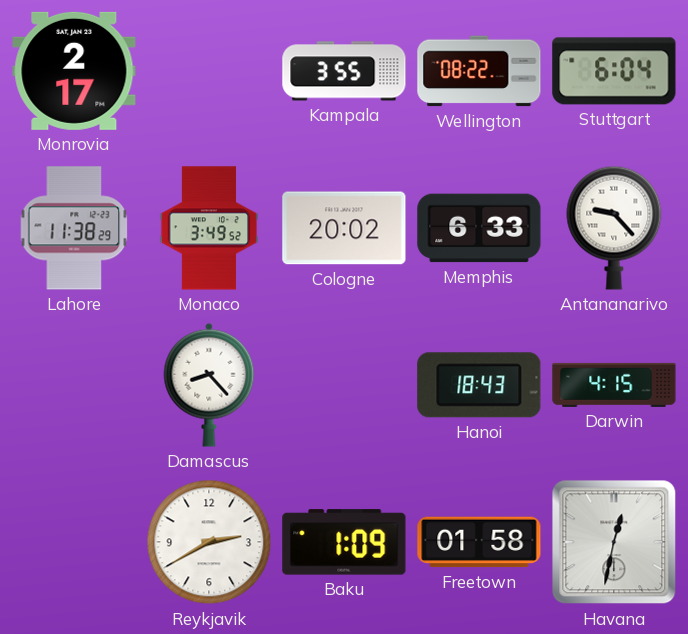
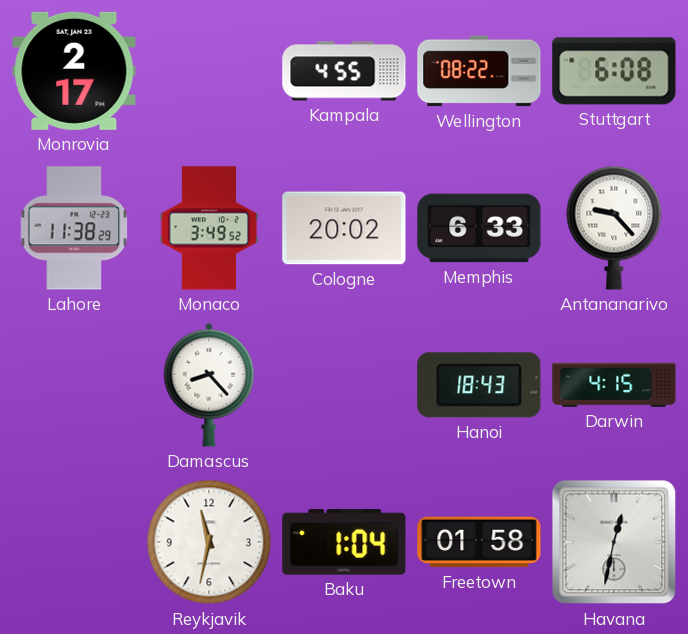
Kampala: 3:55 -> 4:55 (344, 71)
Stuttgart: 6:04 -> 6:08 (614, 71)
Reykjavik: 2:40 -> 11:32 (209, 542)
Baku: 1:09 -> 1:04 (344, 542)
